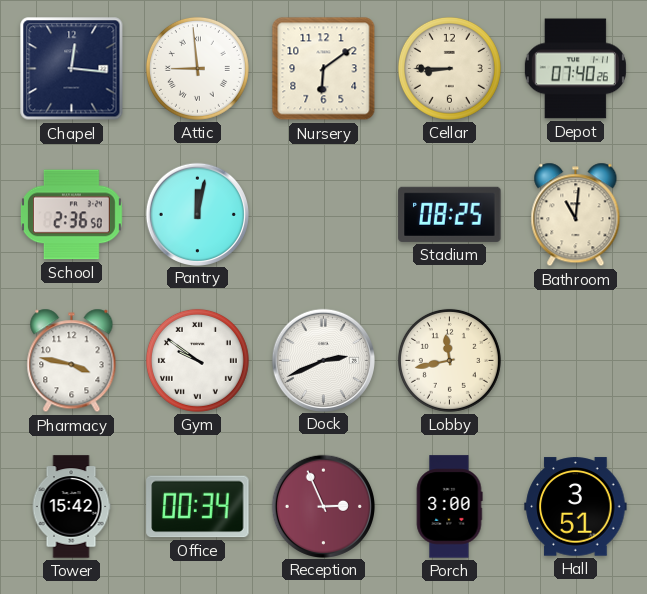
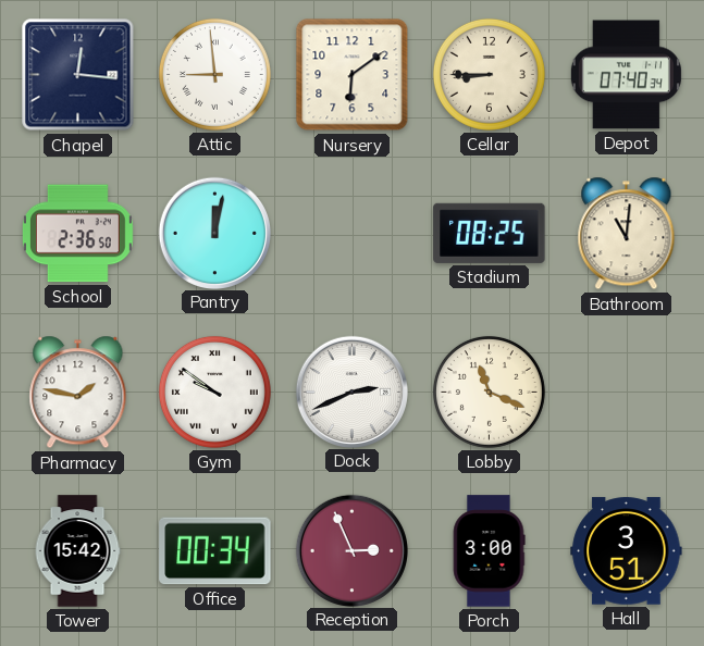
Depot: 07:40:26 -> 07:40:34 (626, 75)
Pharmacy: 3:47 -> 1:47 (78, 393)
Lobby: 11:43 -> 11:19 (489, 392)
